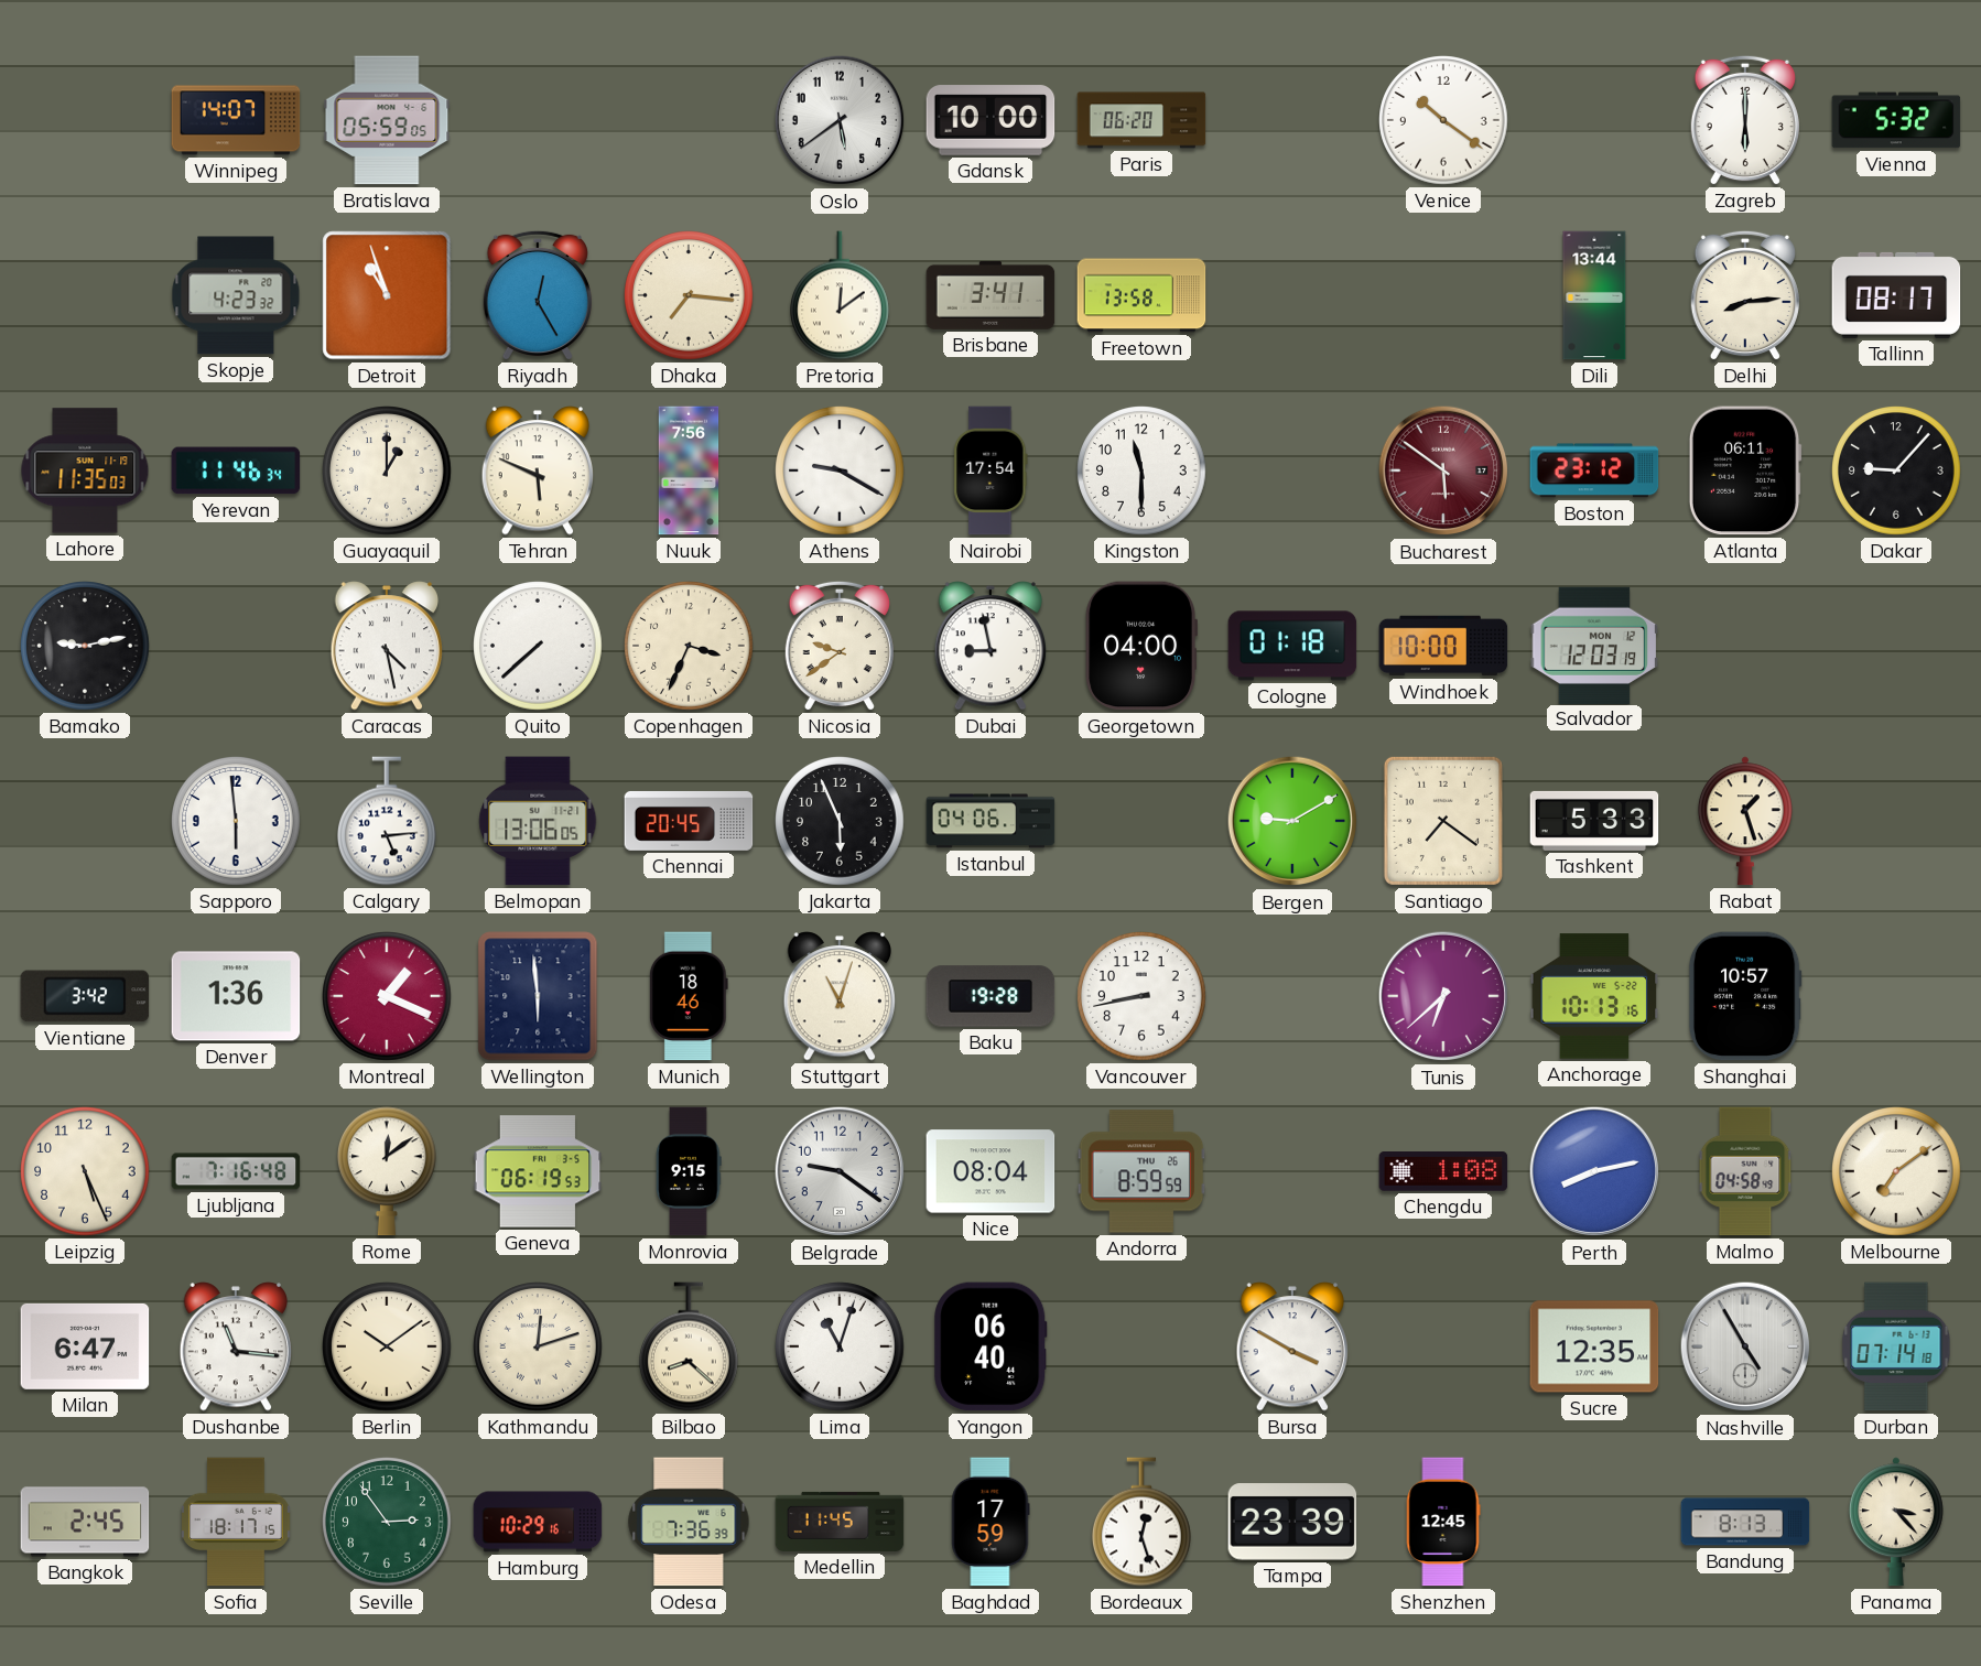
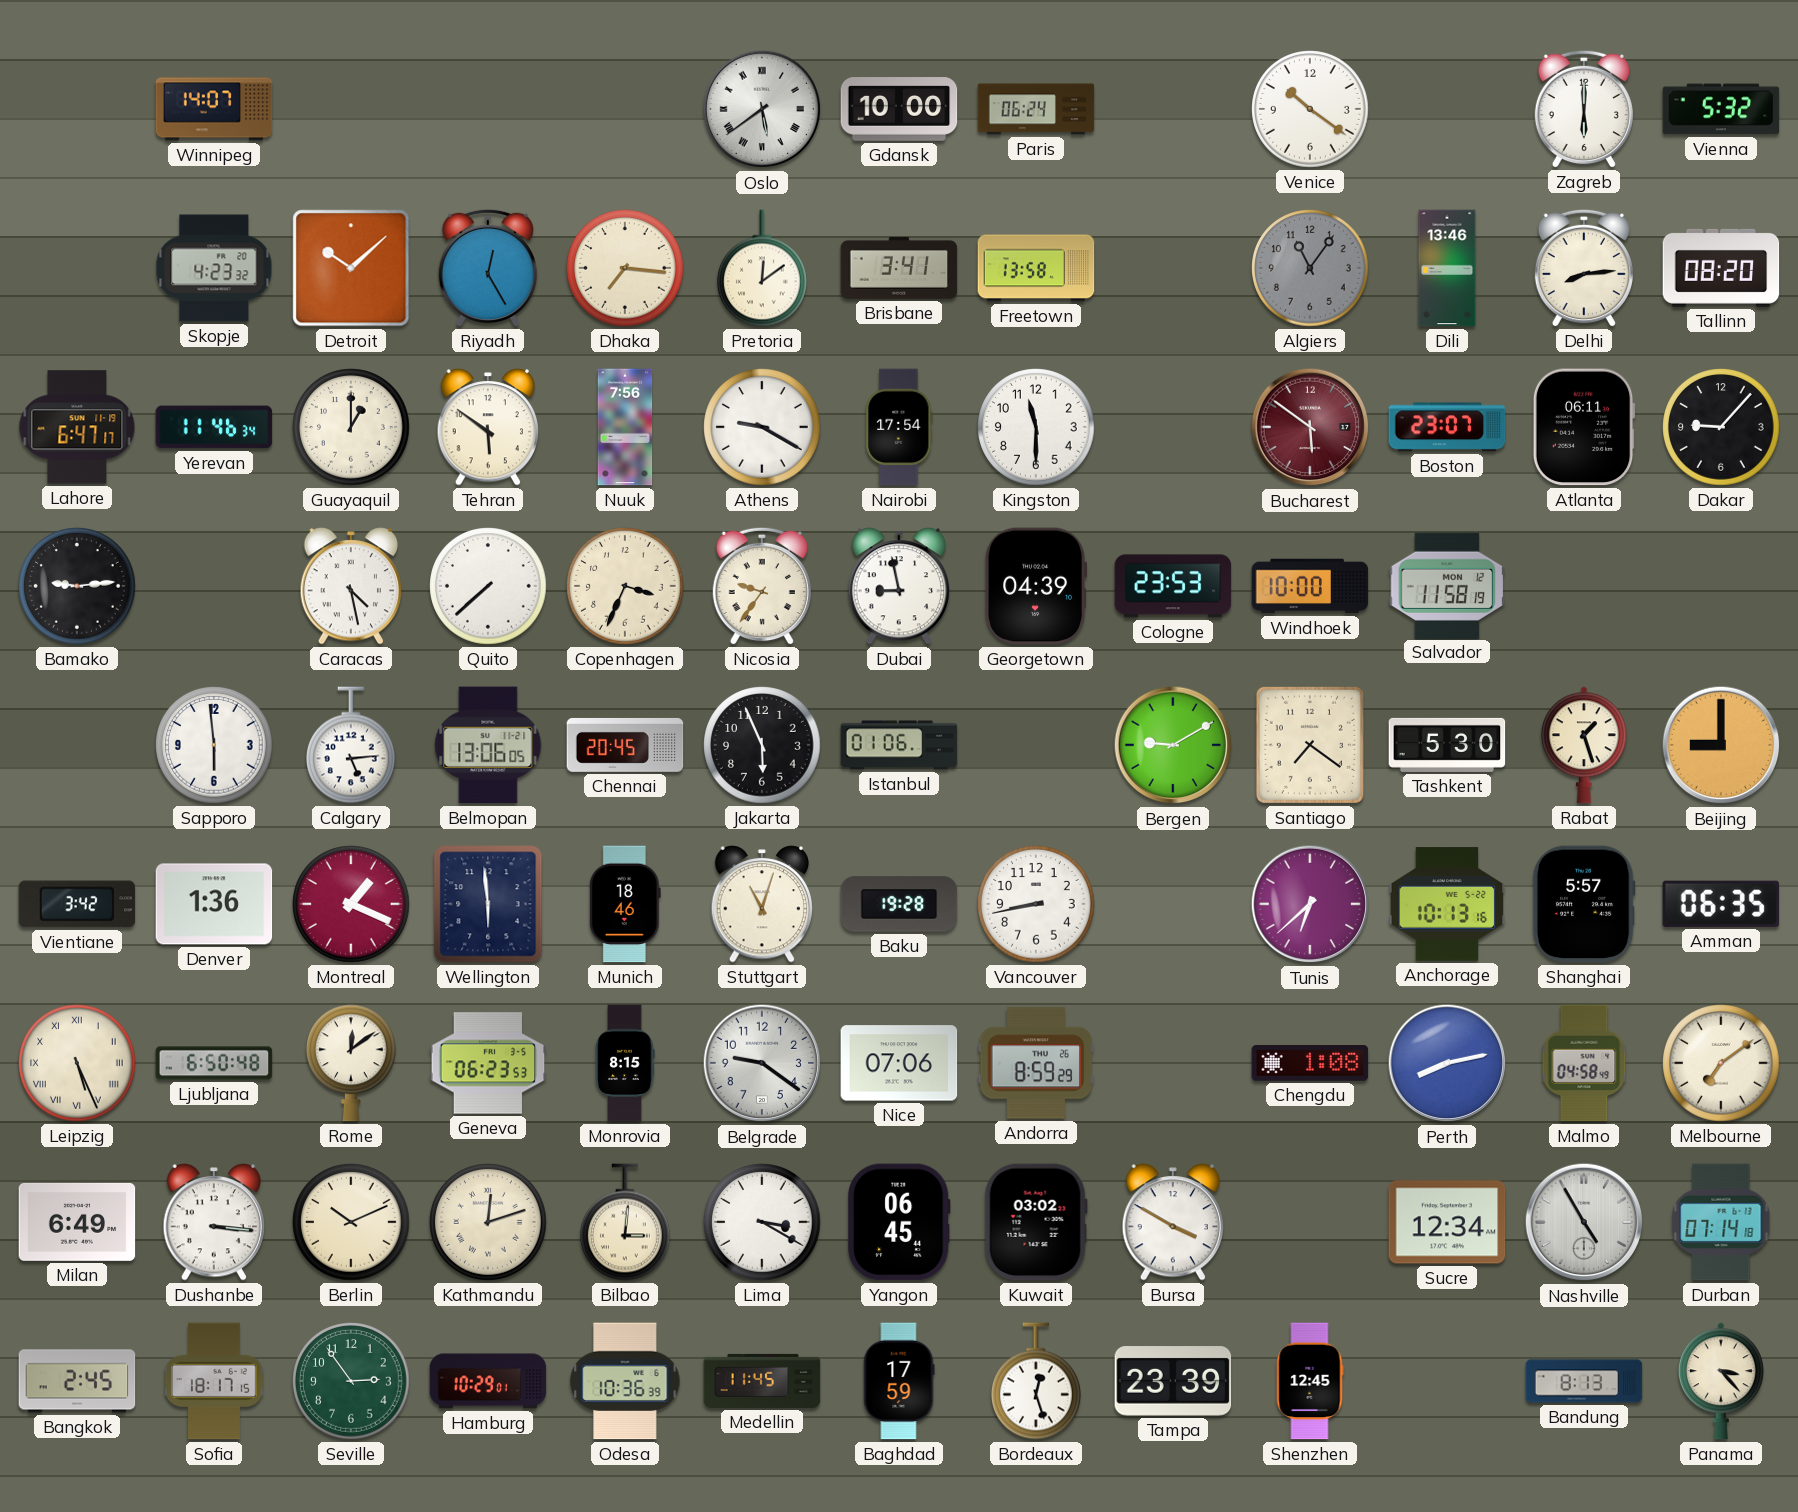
Bratislava: 05:59 -> none (387, 120)
Oslo numerals: Arabic -> Roman (762, 109)
Paris: 06:20 -> 06:24 (1036, 109)
Detroit: 10:57 -> 10:08 (351, 268)
Algiers: none -> 11:06 (1310, 268)
Dili: 13:44 -> 13:46 (1447, 268)
Tallinn: 08:17 -> 08:20 (1721, 268)
Lahore: 11:35 -> 6:47 (77, 427)
Tehran: 5:49 -> 5:51 (488, 427)
Boston: 23:12 -> 23:07 (1447, 427)
Bamako: 9:13 -> 9:14 (77, 586)
Nicosia: 9:39 -> 9:36 (762, 586)
Georgetown: 04:00 -> 04:39 (1035, 586)
Cologne: 01:18 -> 23:53 (1173, 586)
Salvador: 12:03 -> 11:58 (1447, 585)
Istanbul: 04:06 -> 01:06 (899, 745)
Tashkent: 5:33 -> 5:30 (1447, 745)
Beijing: none -> 9:00 (1721, 745)
Shanghai: 10:57 -> 5:57 (1584, 904)
Amman: none -> 06:35 (1721, 904)
Leipzig numerals: Arabic -> Roman (77, 1063)
Ljubljana: 7:16 -> 6:50 (214, 1063)
Geneva: 06:19 -> 06:23 (488, 1063)
Monrovia: 9:15 -> 8:15 (625, 1063)
Nice: 08:04 -> 07:06 (899, 1063)
Andorra: 8:59:59 -> 8:59:29 (1036, 1063)
Milan: 6:47 -> 6:49 (77, 1222)
Dushanbe: 11:16 -> 3:16 (214, 1222)
Berlin: 10:09 -> 10:11 (351, 1222)
Bilbao: 8:22 -> 3:01 (626, 1222)
Lima: 11:03 -> 3:20 (762, 1222)
Yangon: 06:40 -> 06:45 (899, 1222)
Kuwait: none -> 03:02 (1036, 1222)
Sucre: 12:35 -> 12:34 (1447, 1222)
Hamburg: 10:29:16 -> 10:29:01 (488, 1381)
Odesa: 7:36 -> 10:36 (625, 1381)
